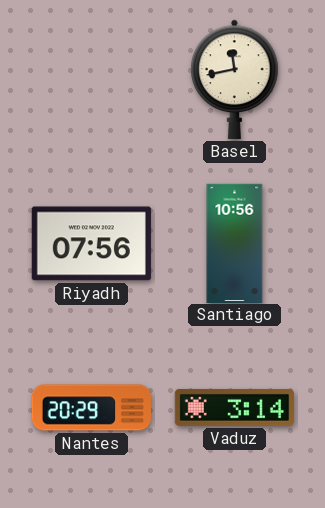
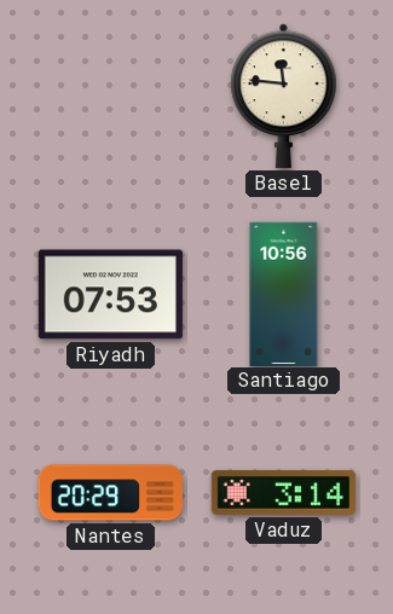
Basel: 11:43 -> 11:46 (284, 95)
Riyadh: 07:56 -> 07:53 (110, 295)
